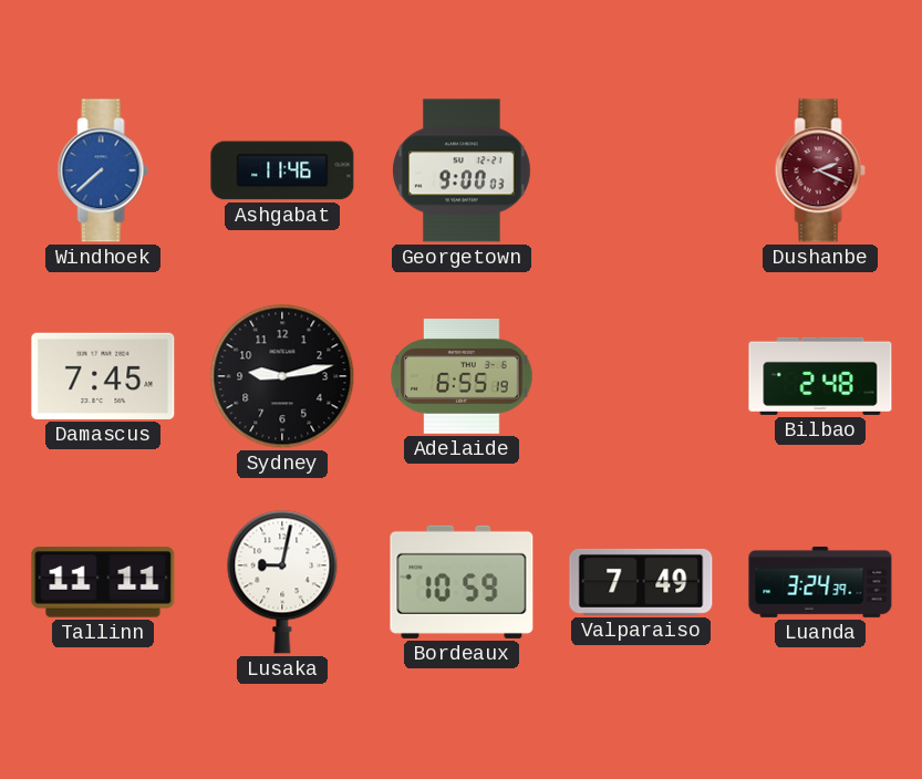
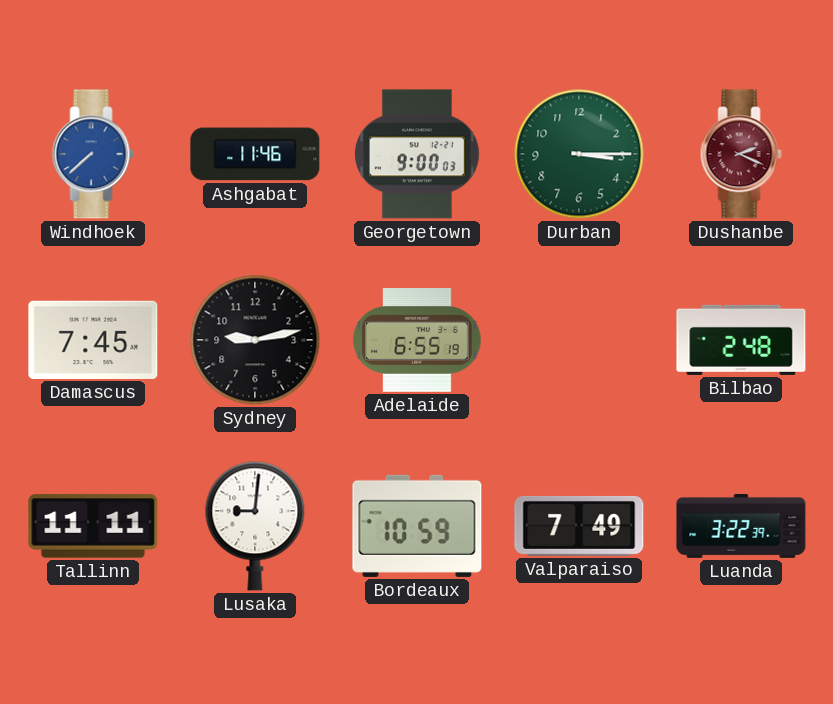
Durban: none -> 3:15 (579, 154)
Lusaka: 9:02 -> 9:01 (255, 526)
Luanda: 3:24 -> 3:22 (741, 526)
